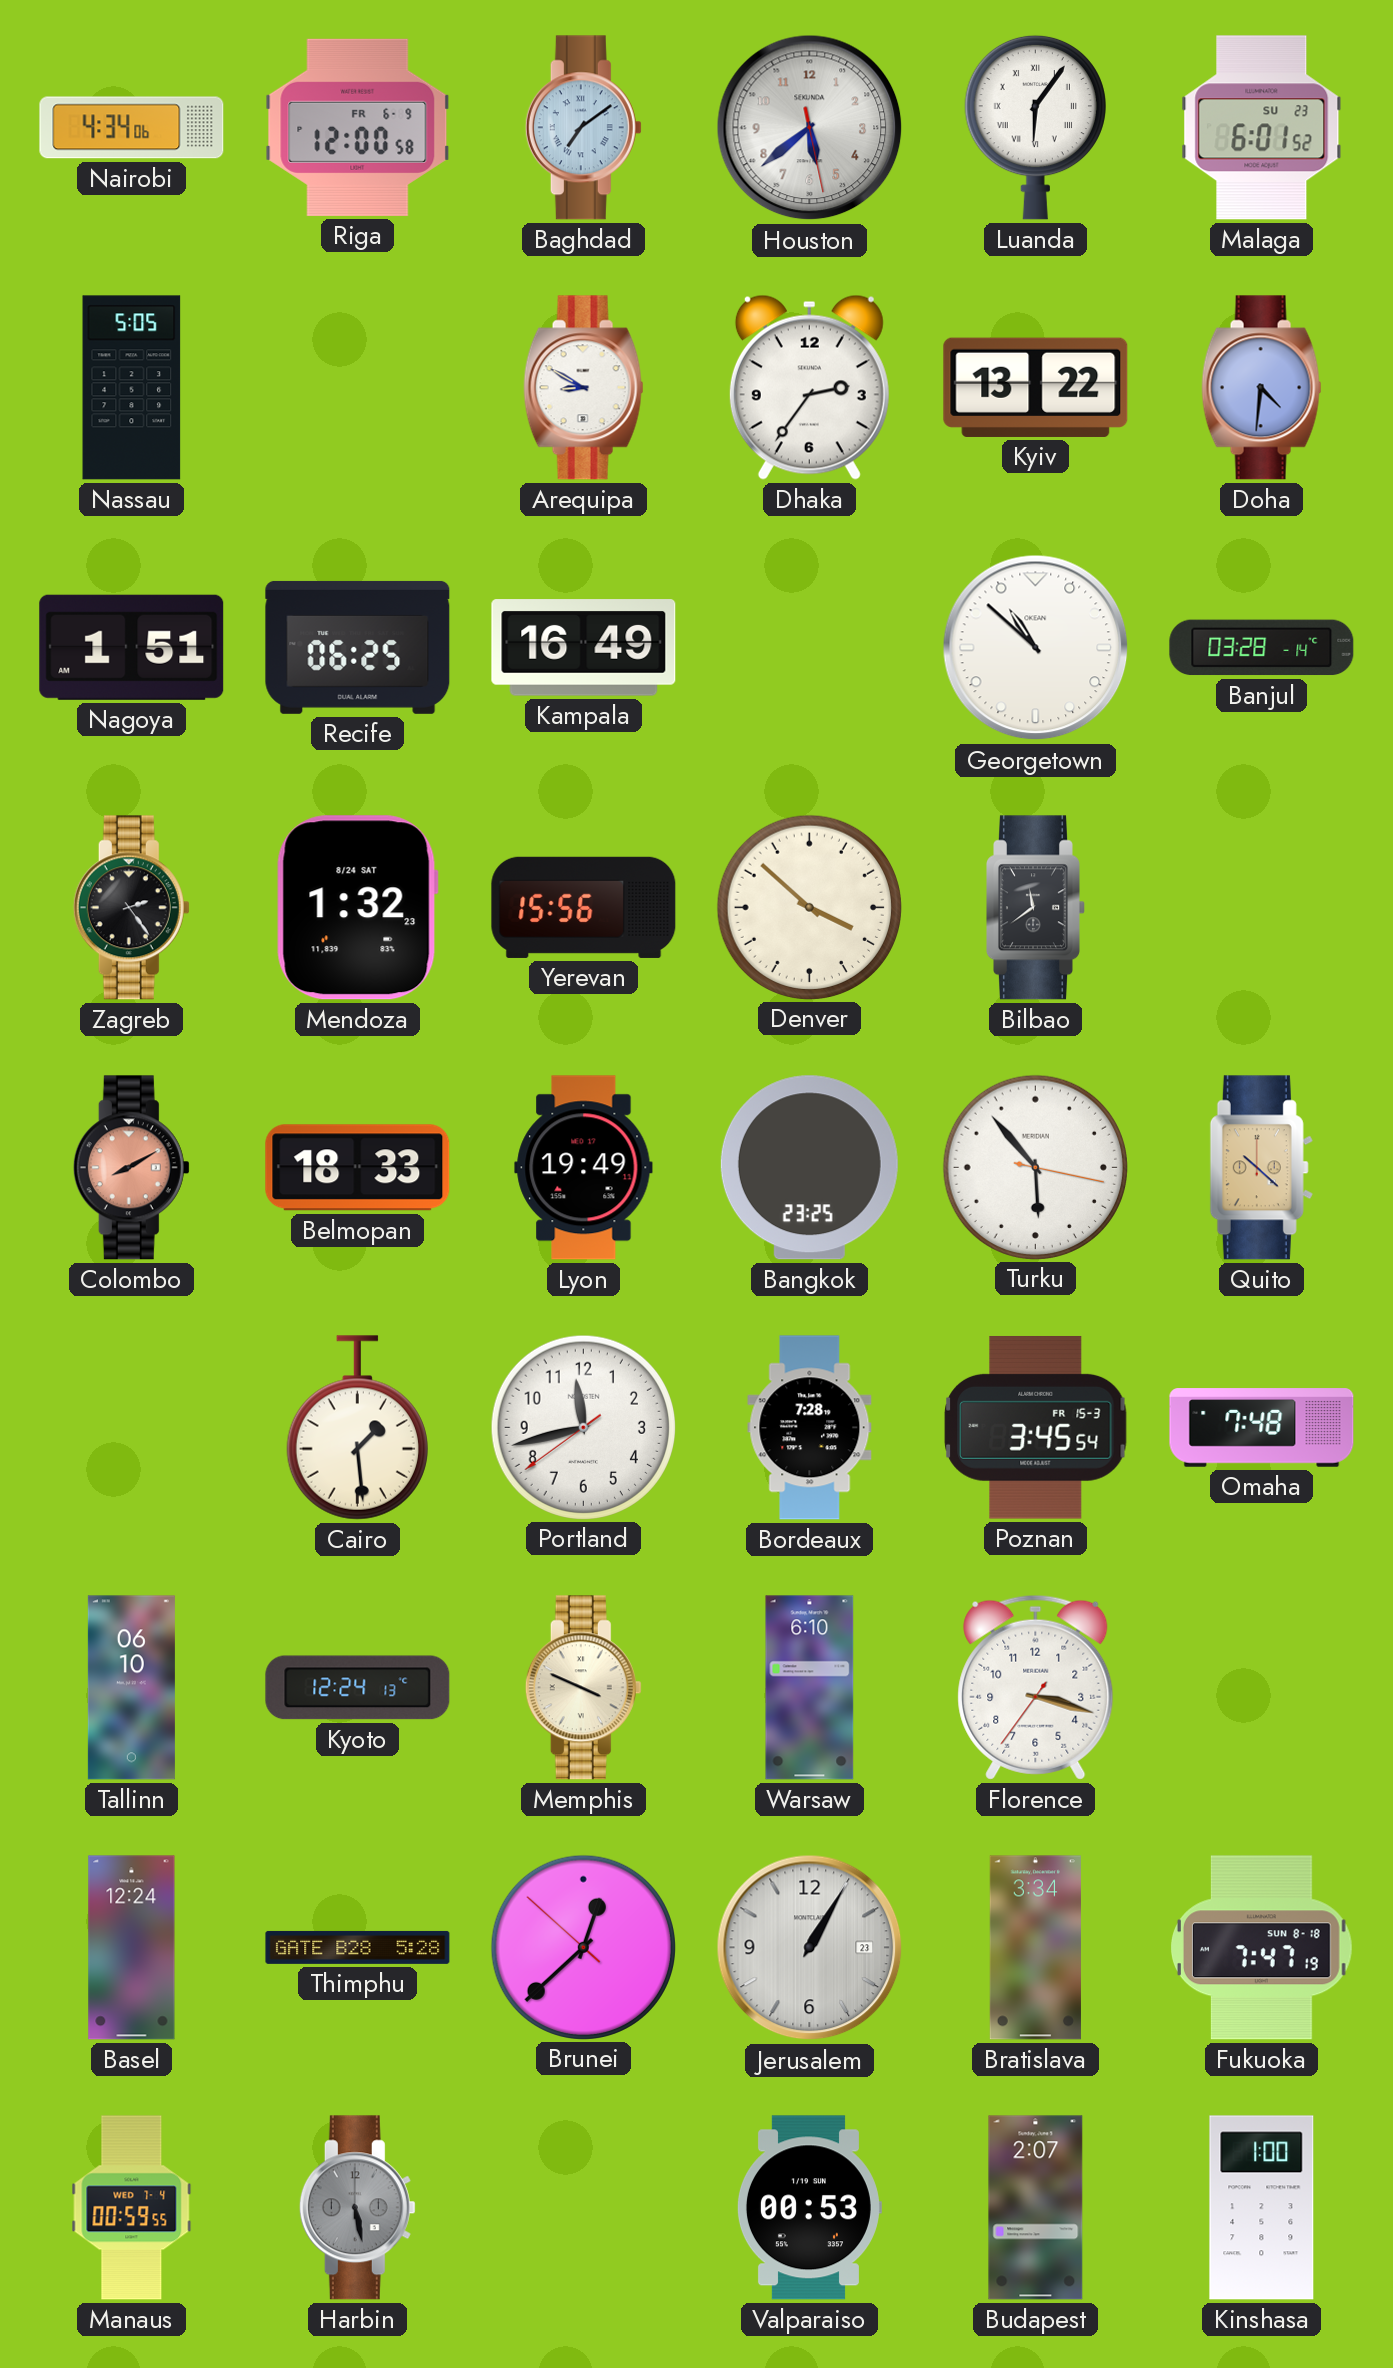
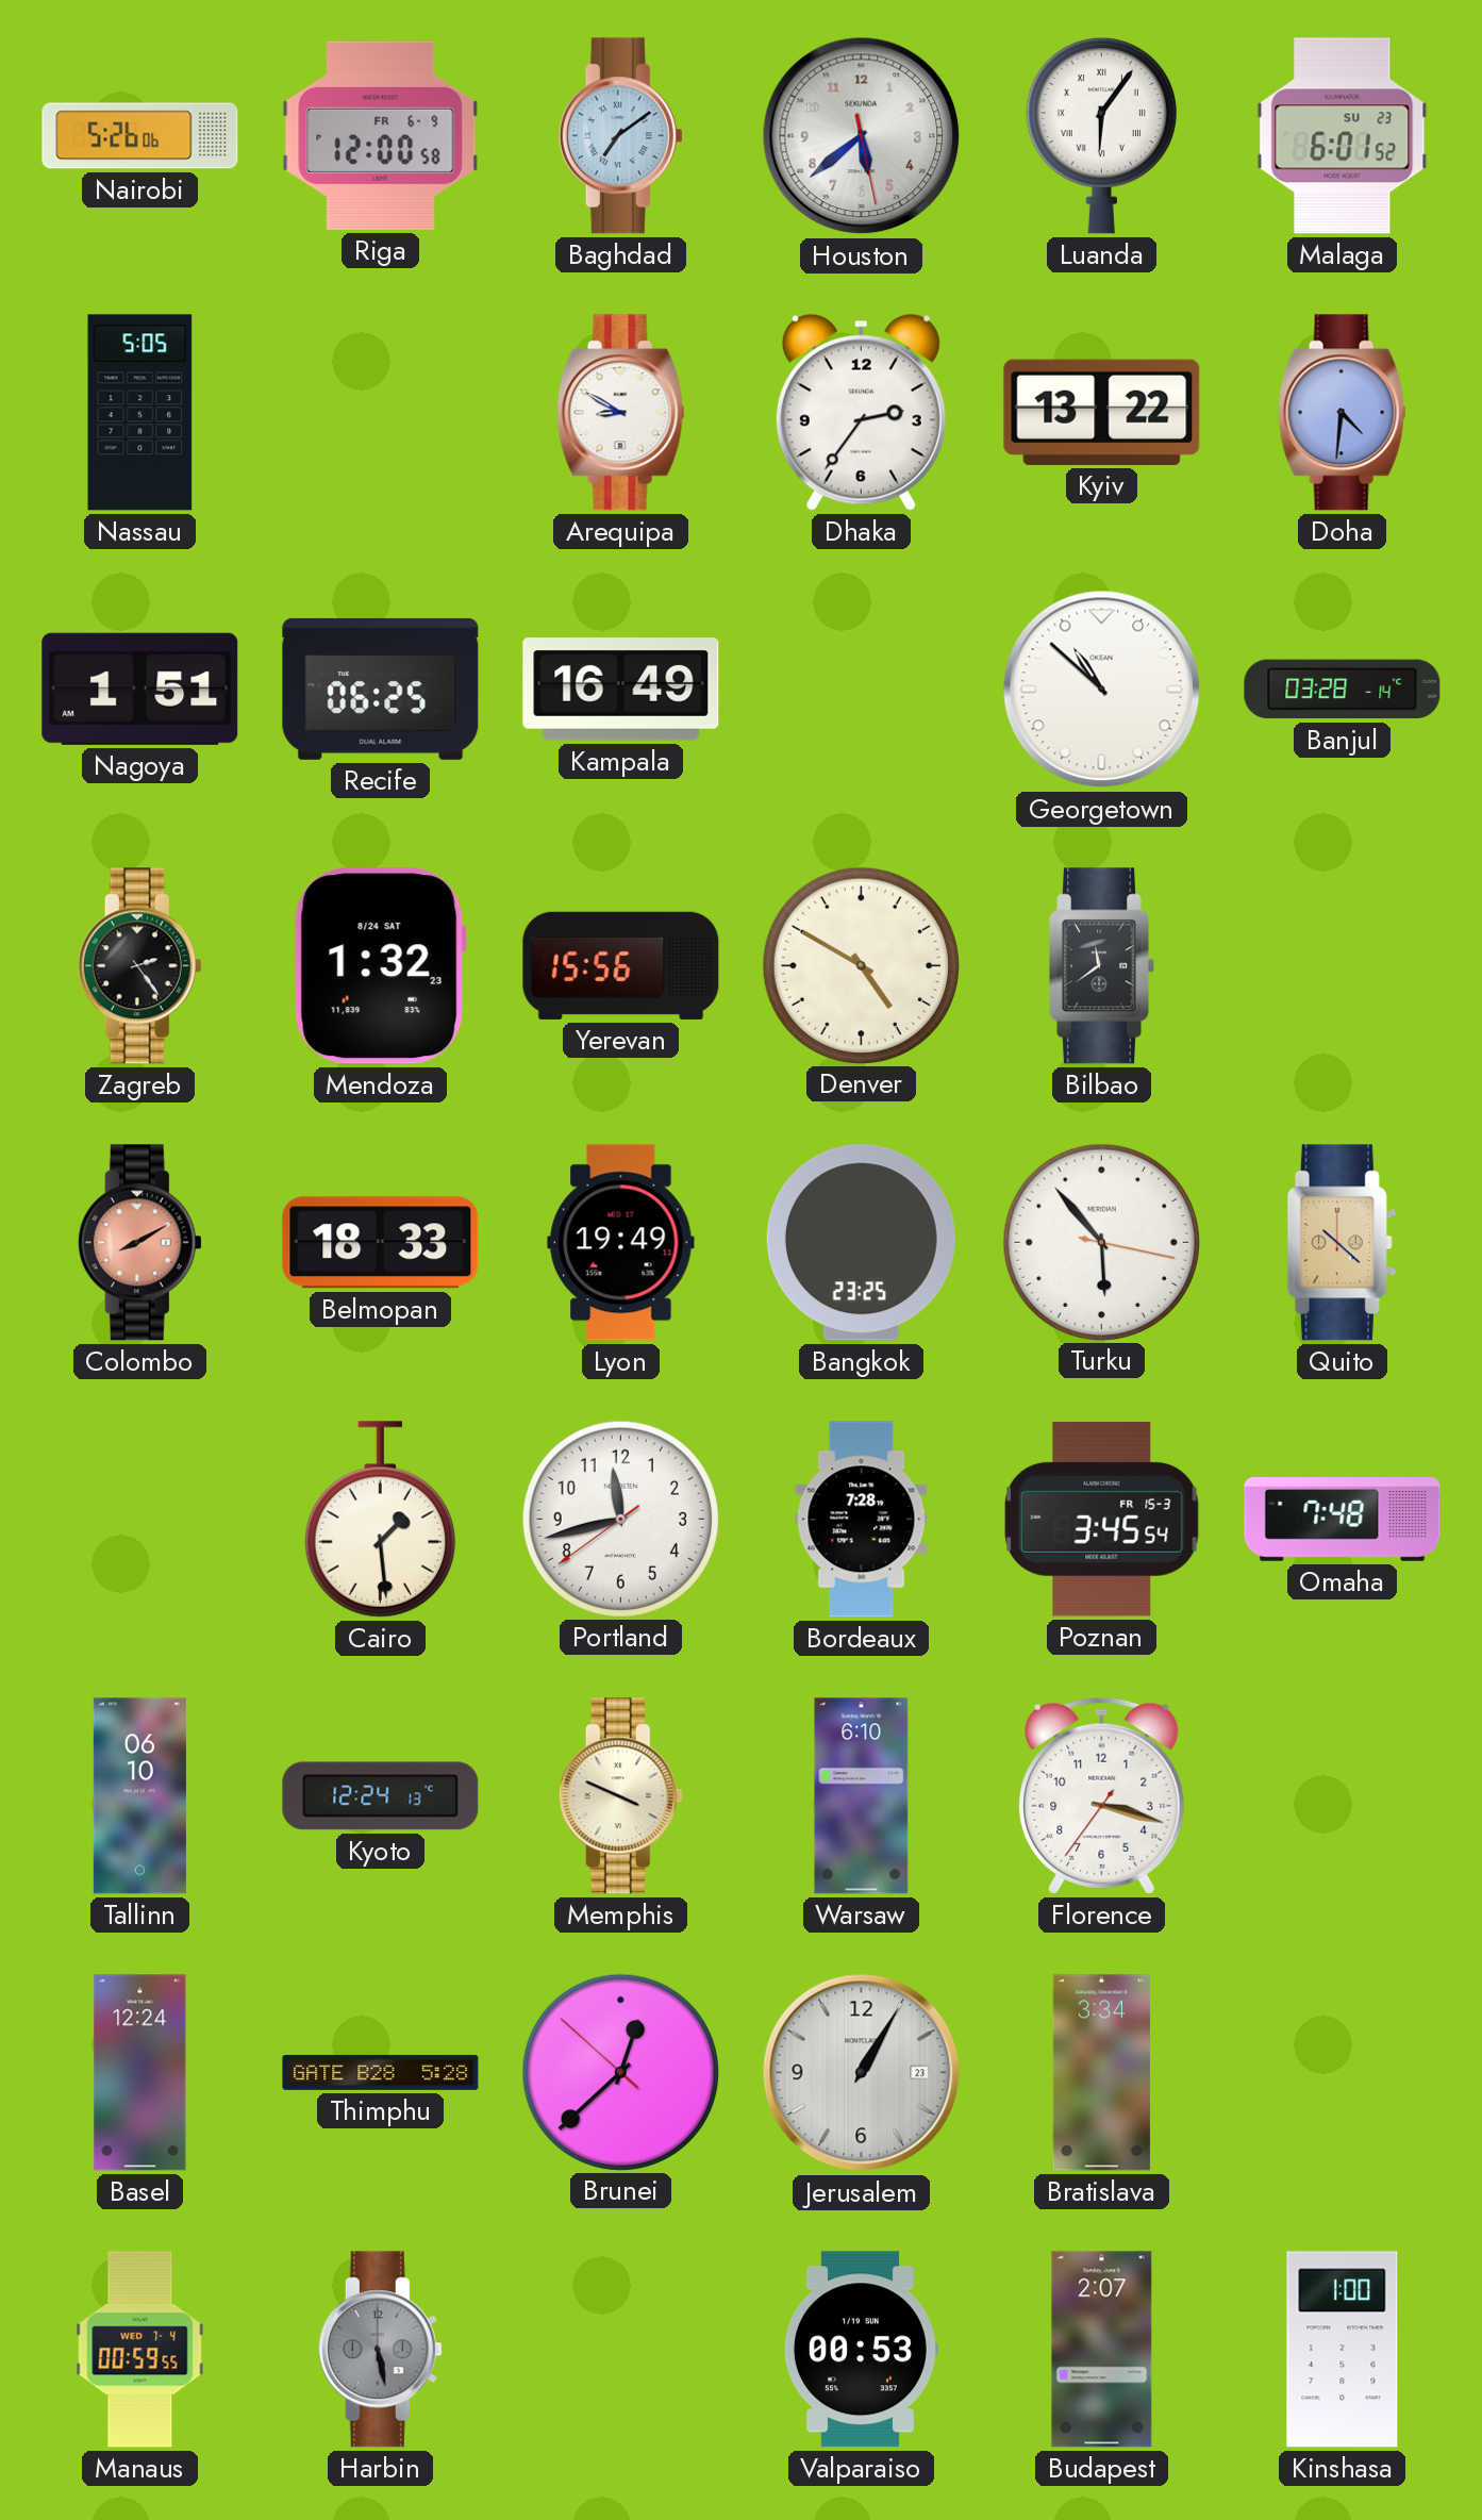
Nairobi: 4:34 -> 5:26 (140, 136)
Denver: 3:52 -> 4:50 (861, 965)
Fukuoka: 7:47 -> none (1261, 1948)
